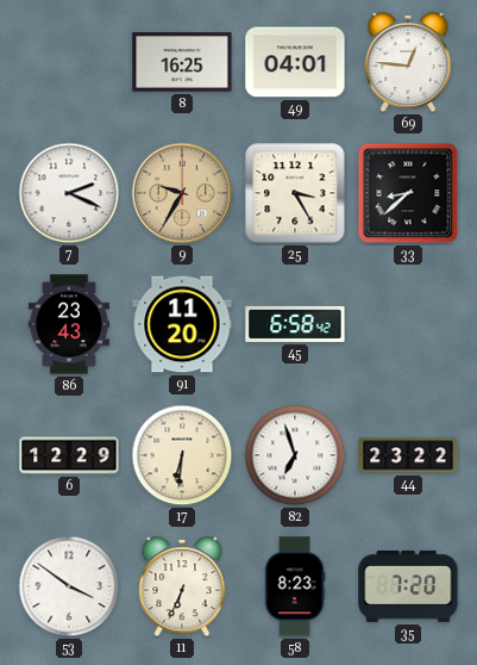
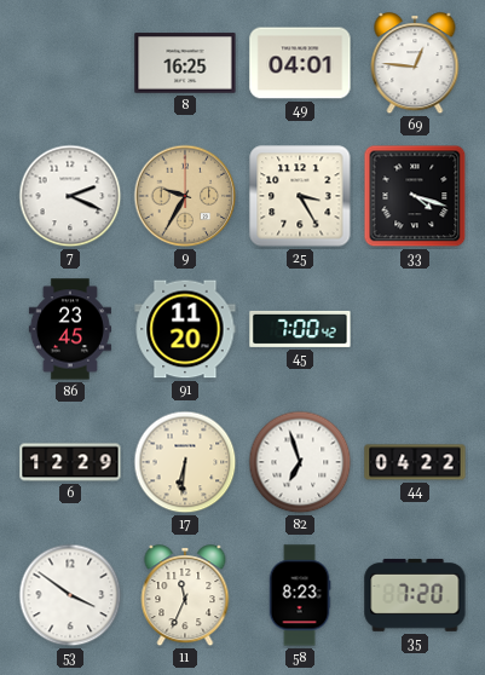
33: 8:38 -> 4:18 (415, 196)
86: 23:43 -> 23:45 (70, 329)
45: 6:58 -> 7:00 (300, 329)
44: 23:22 -> 04:22 (415, 462)
11: 6:34 -> 11:34 (185, 596)
